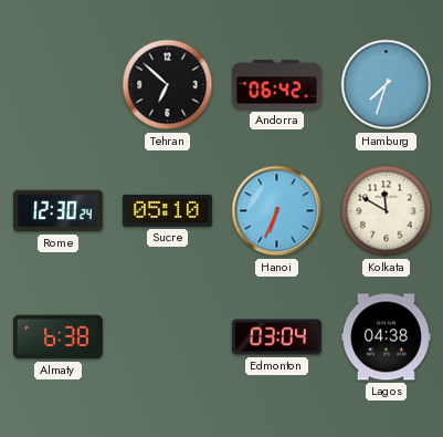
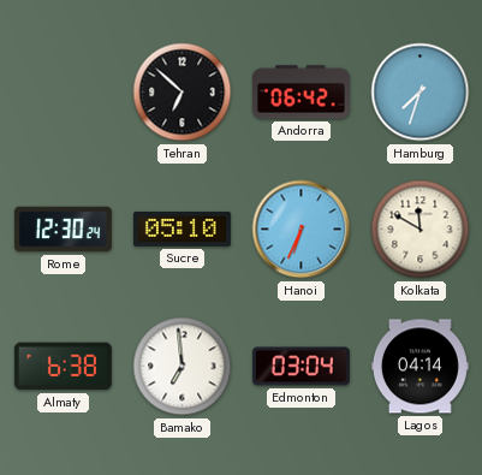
Bamako: none -> 6:59 (183, 367)
Lagos: 04:38 -> 04:14 (419, 367)
